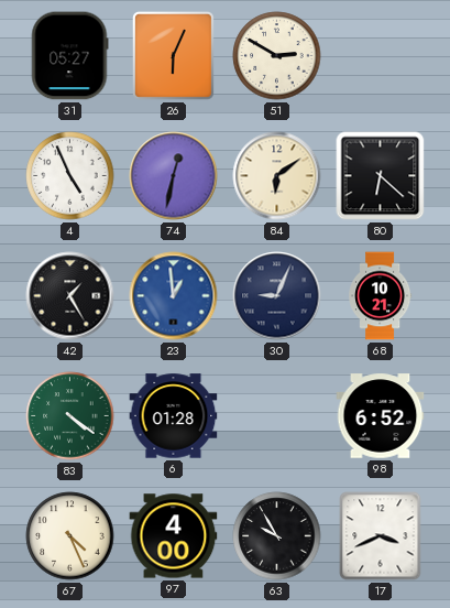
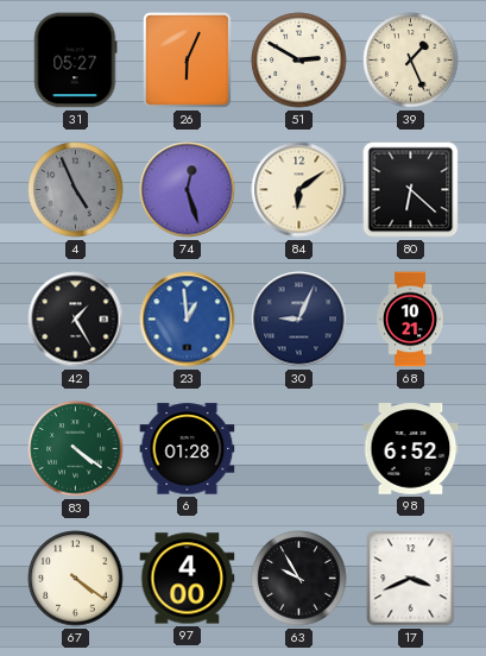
39: none -> 1:26 (411, 61)
4 dial: white -> grey (76, 190)
74: 12:32 -> 12:27 (188, 190)
67: 4:26 -> 4:21 (76, 579)
